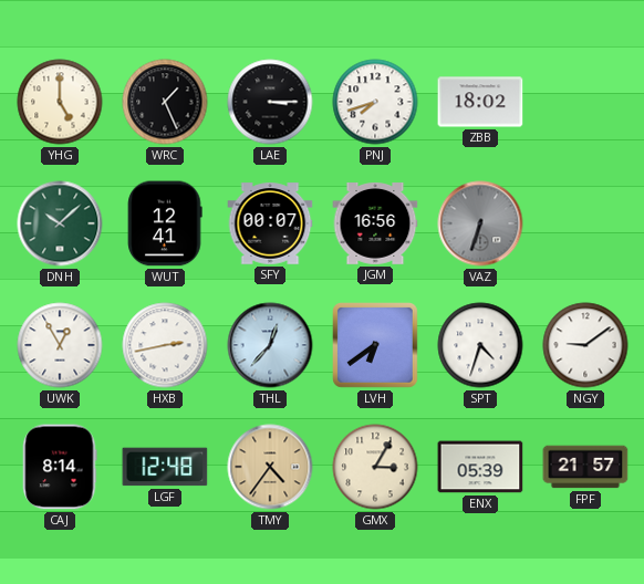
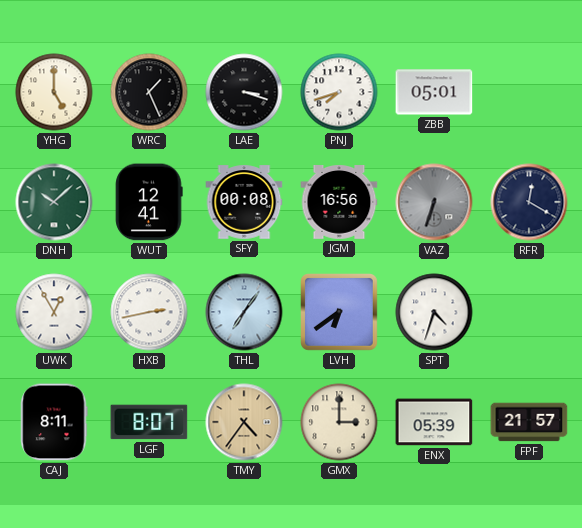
LAE: 3:15 -> 3:18 (244, 92)
ZBB: 18:02 -> 05:01 (434, 92)
SFY: 00:07 -> 00:08 (244, 202)
RFR: none -> 12:20 (529, 202)
THL: 12:37 -> 7:06 (244, 312)
NGY: 9:09 -> none (585, 345)
CAJ: 8:14 -> 8:11 (54, 422)
LGF: 12:48 -> 8:07 (149, 422)
GMX: 3:05 -> 3:00 (339, 422)
